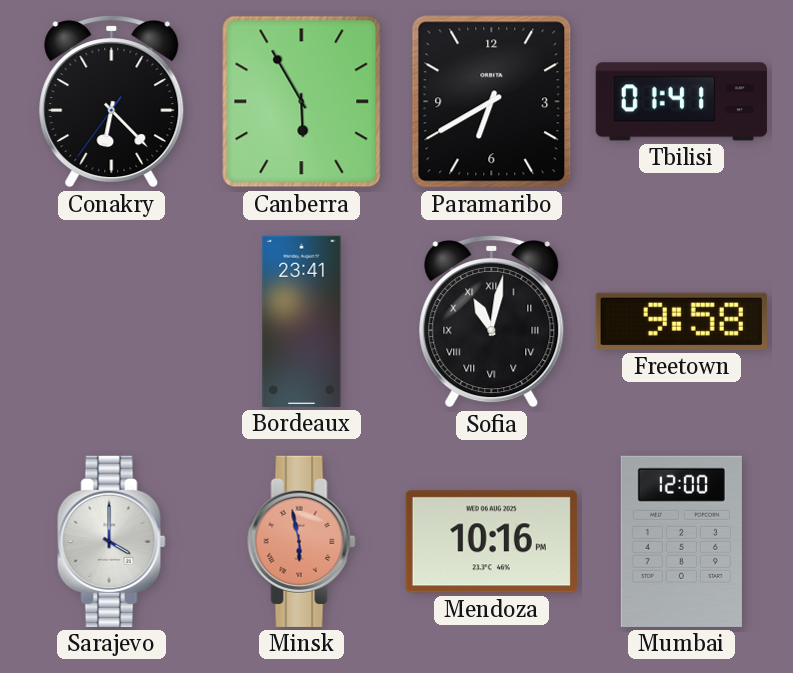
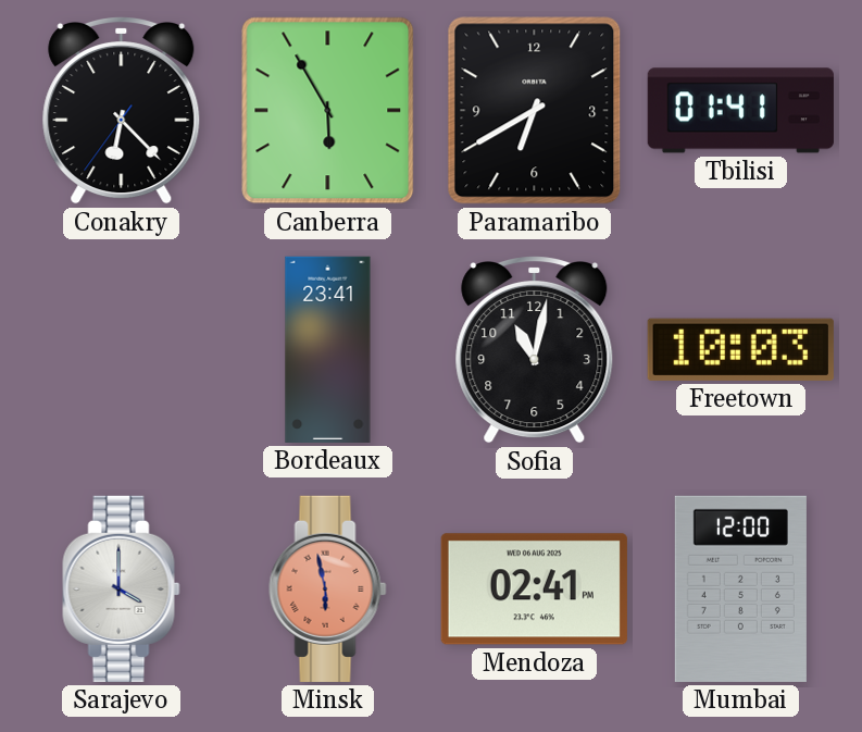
Sofia numerals: Roman -> Arabic (535, 350)
Freetown: 9:58 -> 10:03 (740, 349)
Mendoza: 10:16 -> 02:41 (534, 590)
